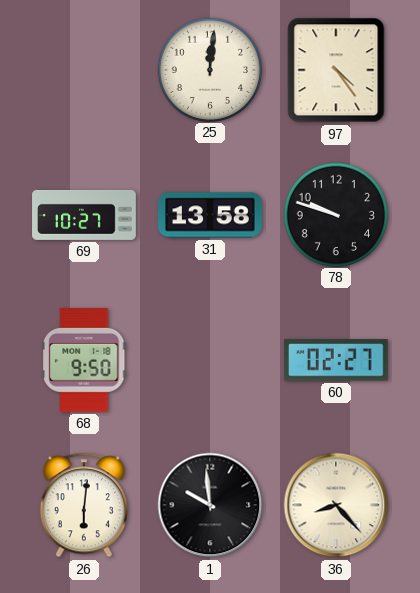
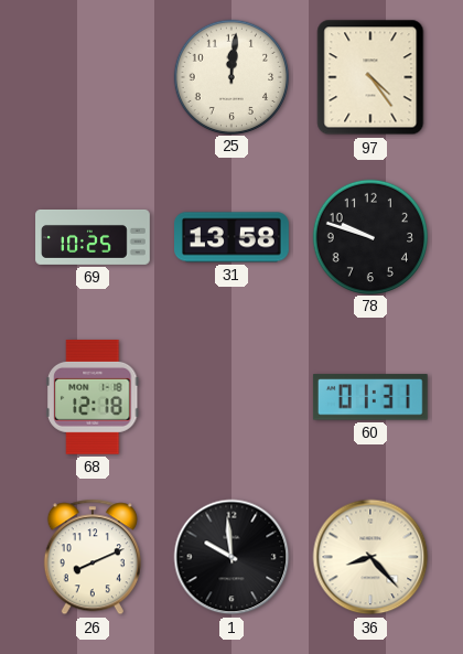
69: 10:27 -> 10:25 (93, 237)
68: 9:50 -> 12:18 (93, 397)
60: 02:27 -> 01:31 (370, 397)
26: 6:01 -> 8:11 (93, 557)
